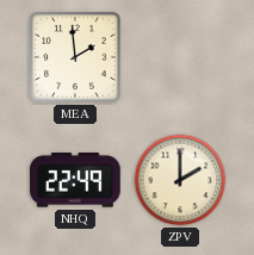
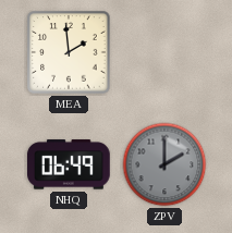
NHQ: 22:49 -> 06:49 (70, 164)
ZPV dial: cream -> grey (164, 164)
